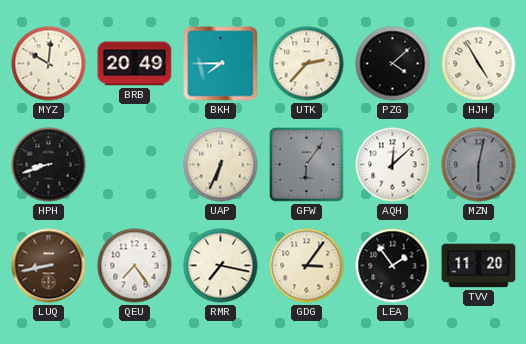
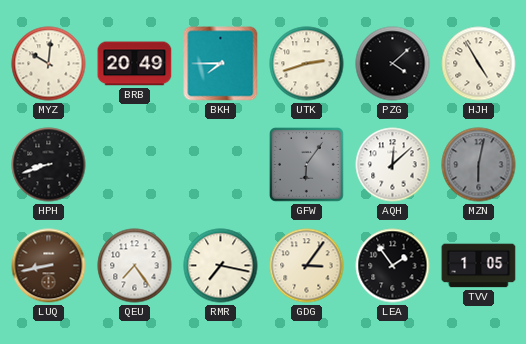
UTK: 2:37 -> 2:42 (307, 64)
UAP: 6:34 -> none (221, 165)
TVV: 11:20 -> 1:05 (479, 266)
